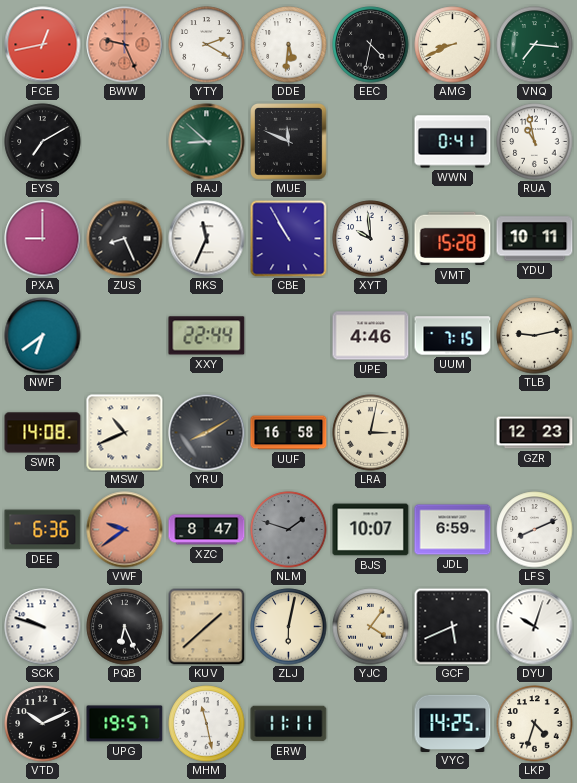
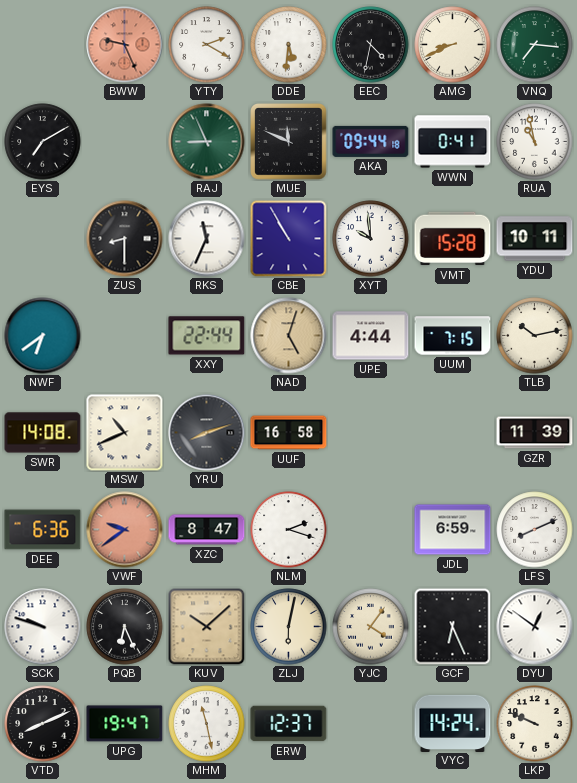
FCE: 12:43 -> none (43, 45)
RAJ: 8:52 -> 8:56 (207, 142)
AKA: none -> 09:44 (371, 141)
PXA: 9:00 -> none (43, 239)
ZUS: 8:26 -> 8:30 (125, 239)
NAD: none -> 5:03 (289, 336)
UPE: 4:46 -> 4:44 (371, 336)
TLB: 9:13 -> 10:13 (535, 336)
YRU: 8:10 -> 8:12 (207, 433)
LRA: 3:02 -> none (371, 433)
GZR: 12:23 -> 11:39 (535, 433)
NLM: 1:48 -> 2:18 (289, 530)
NLM dial: grey -> white (289, 530)
BJS: 10:07 -> none (371, 530)
KUV: 1:38 -> 10:08 (207, 627)
GCF: 5:41 -> 6:26 (452, 626)
DYU: 10:03 -> 12:51 (535, 627)
VTD: 10:11 -> 8:11 (43, 724)
UPG: 19:57 -> 19:47 (125, 724)
ERW: 11:11 -> 12:37 (289, 724)
VYC: 14:25 -> 14:24 (453, 723)
LKP: 4:33 -> 9:49 (535, 724)
